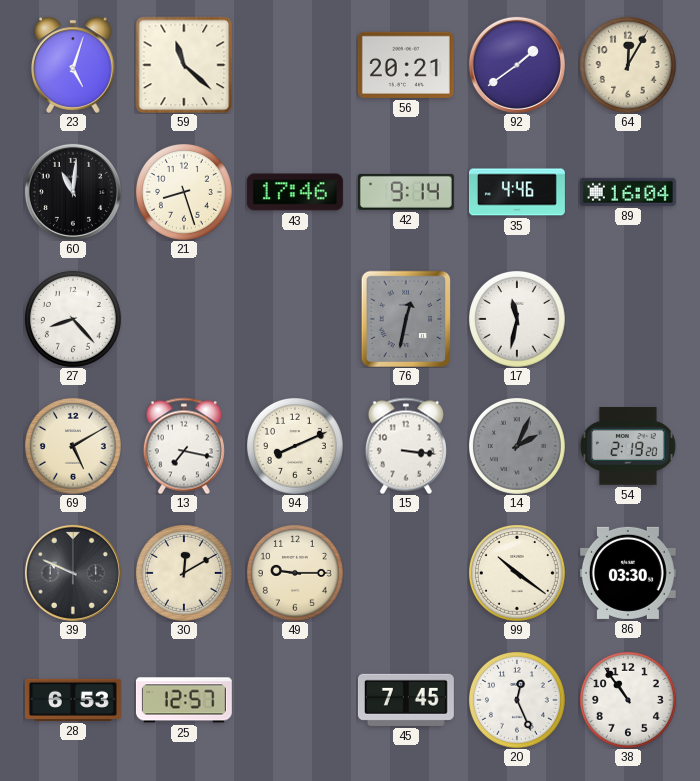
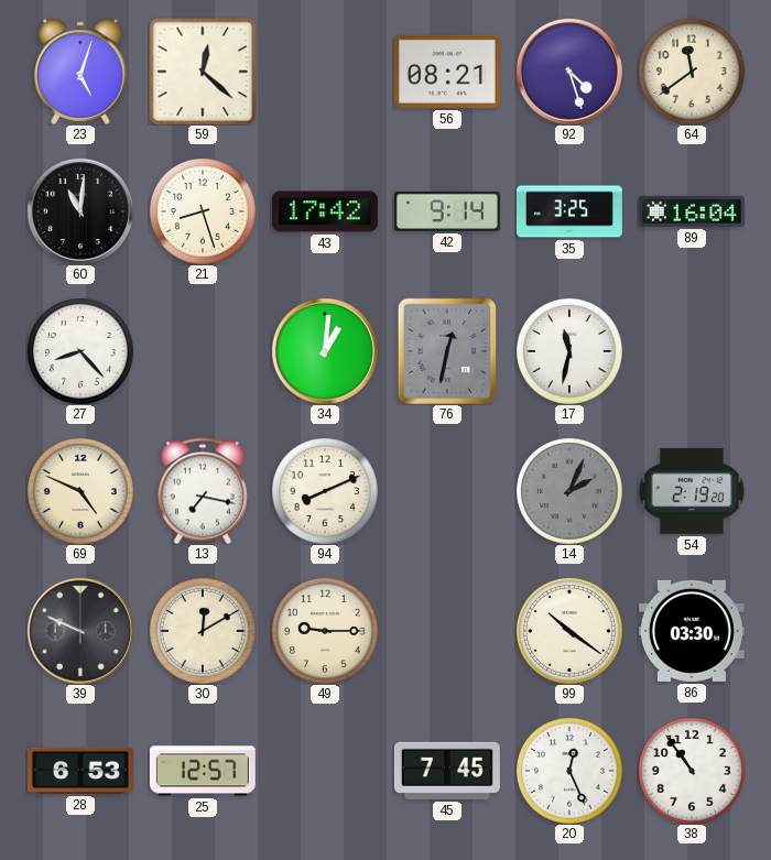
59: 11:22 -> 12:22 (203, 72)
56: 20:21 -> 08:21 (447, 72)
92: 1:39 -> 4:27 (569, 72)
64: 12:05 -> 11:39 (692, 72)
43: 17:46 -> 17:42 (325, 211)
35: 4:46 -> 3:25 (569, 211)
34: none -> 1:01 (325, 351)
69: 5:10 -> 4:49 (80, 491)
15: 3:16 -> none (406, 446)
